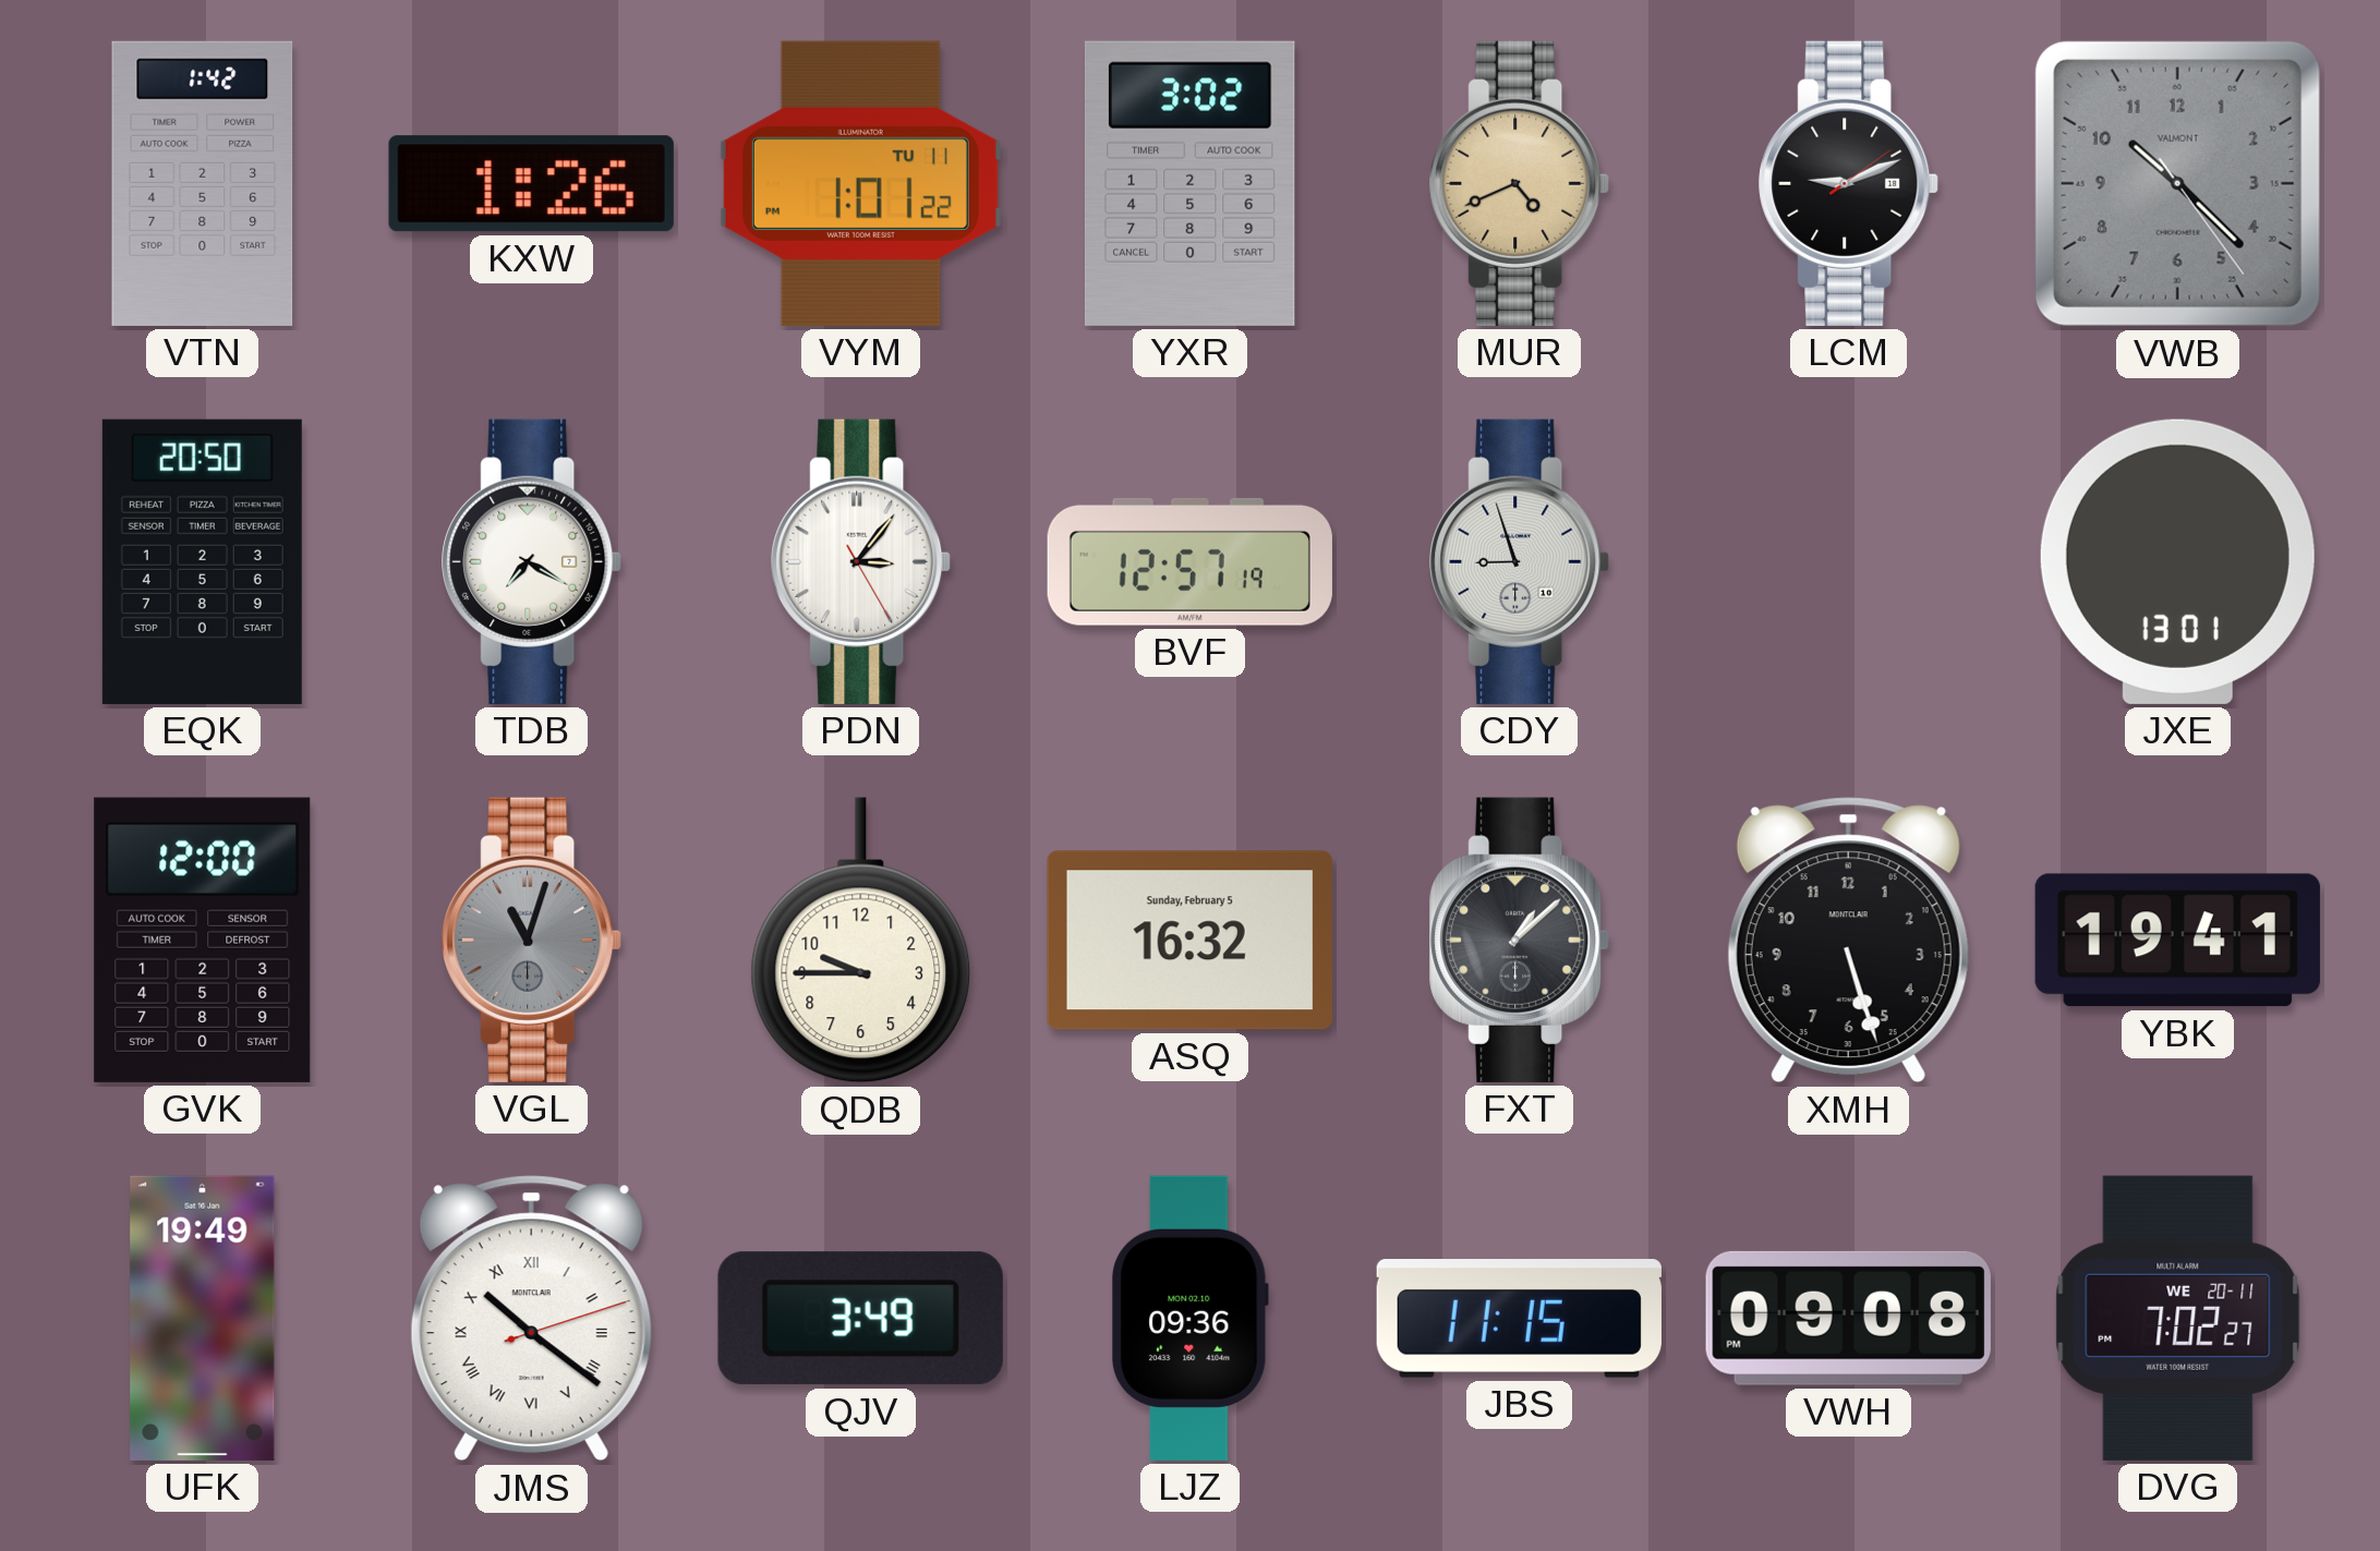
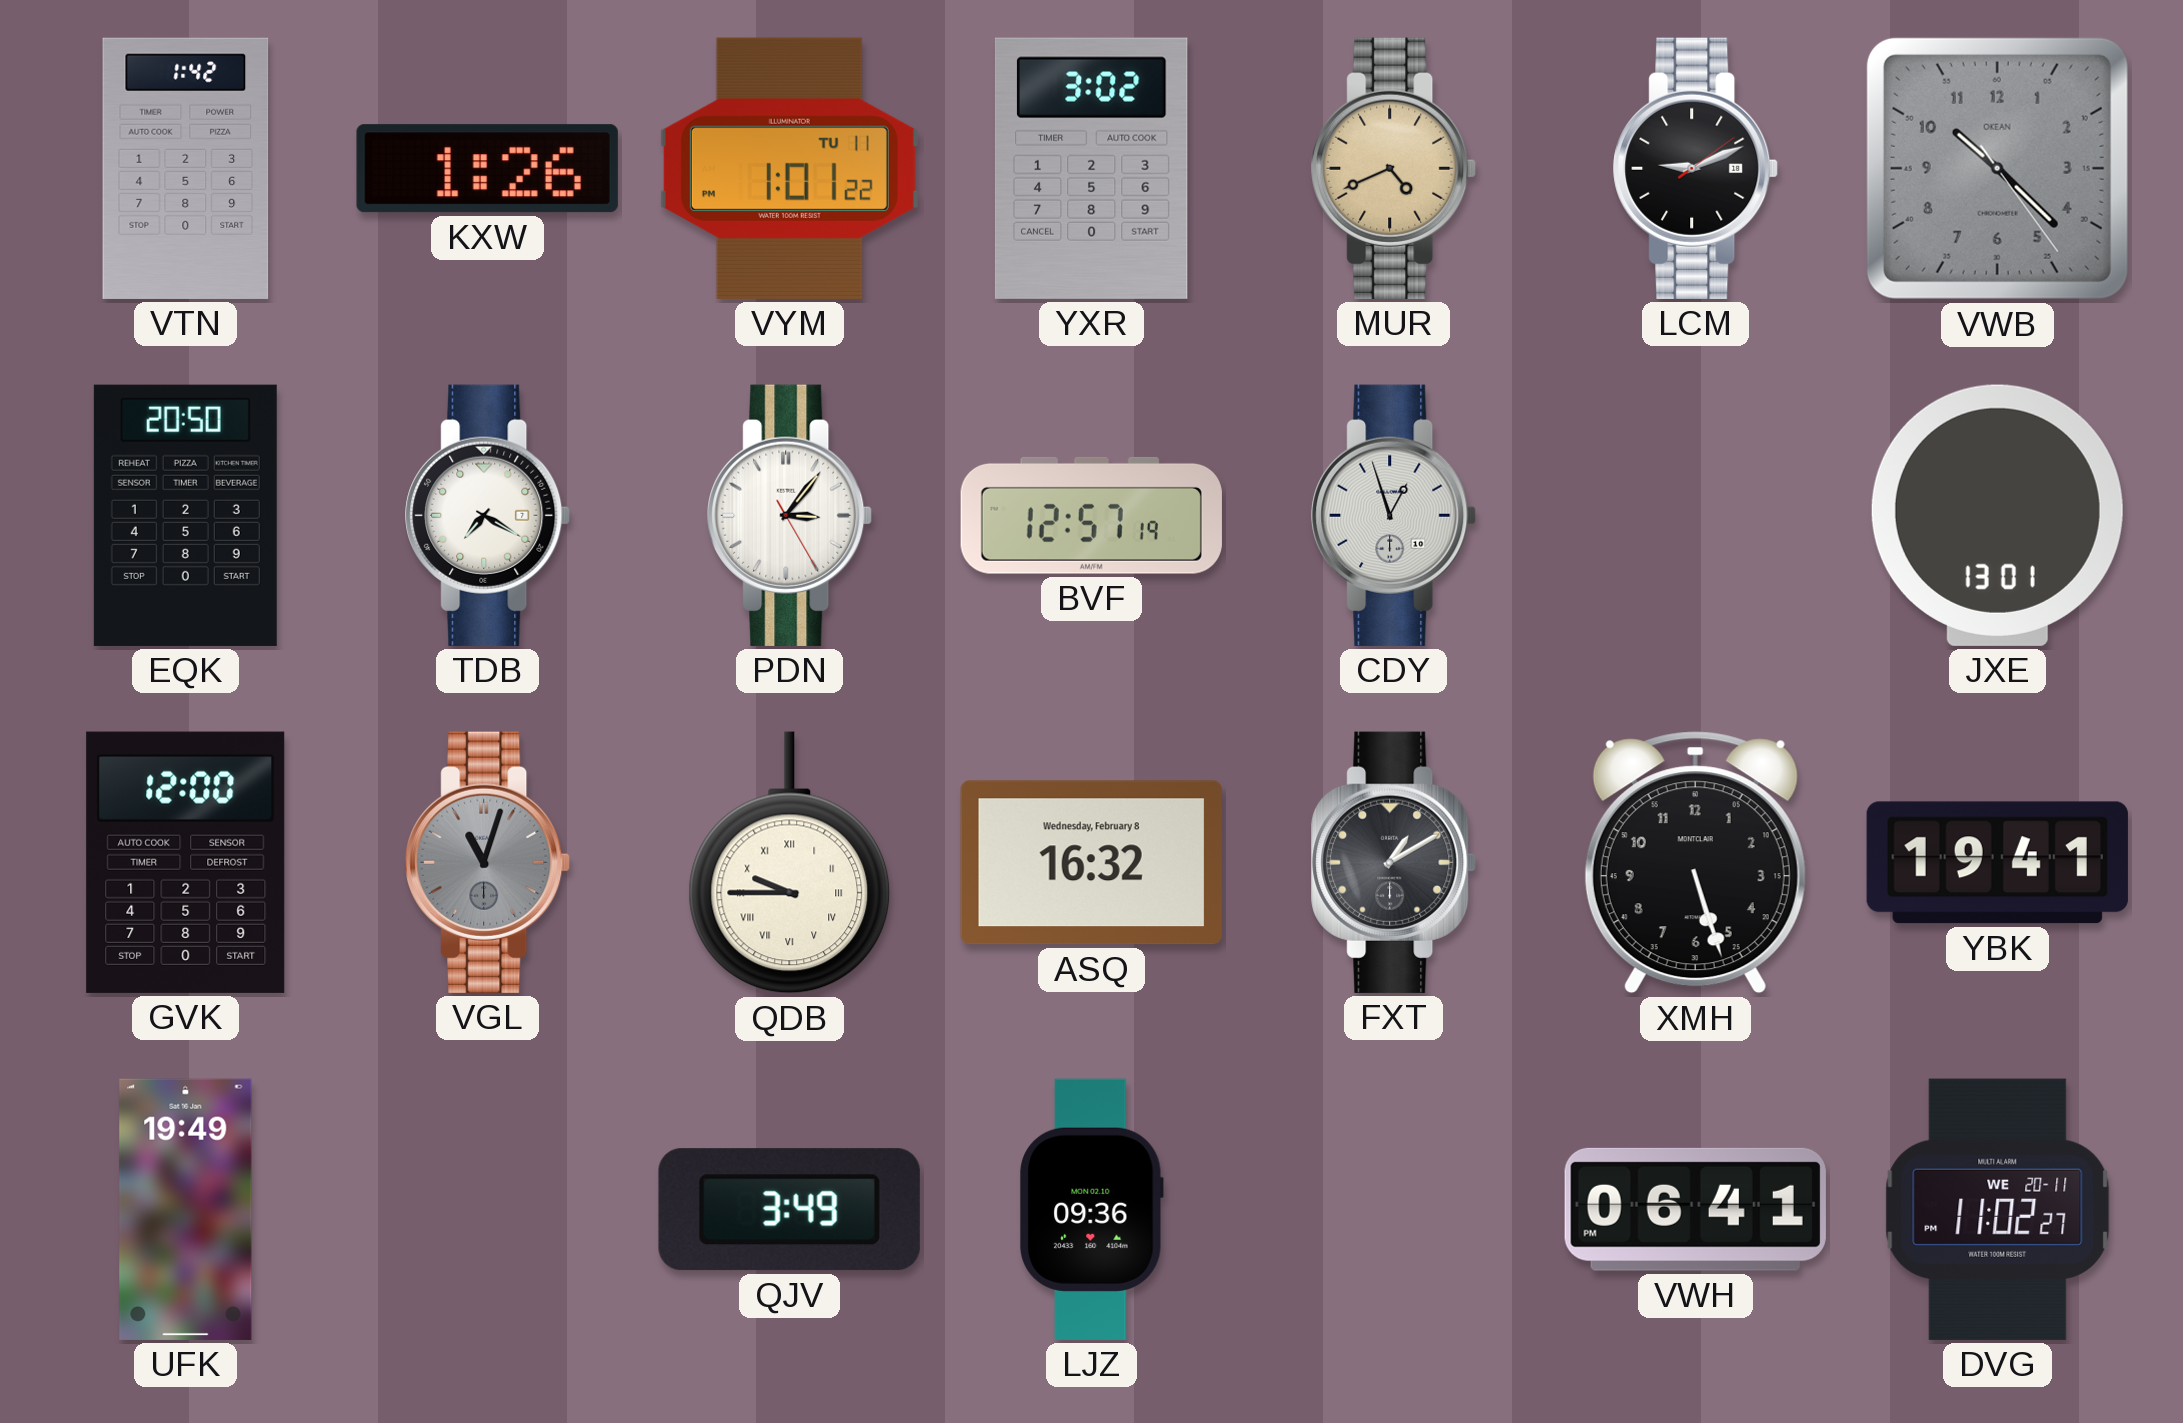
VWB brand: VALMONT -> OKEAN (1997, 168)
CDY: 8:57 -> 12:57 (1394, 515)
QDB numerals: Arabic -> Roman (790, 863)
ASQ date: Sunday, February 5 -> Wednesday, February 8 (1091, 863)
FXT: 1:08 -> 1:10 (1394, 862)
JMS: 10:21 -> none (531, 1319)
JBS: 11:15 -> none (1519, 1319)
VWH: 09:08 -> 06:41 (1695, 1209)
DVG: 7:02 -> 11:02 (1998, 1209)
